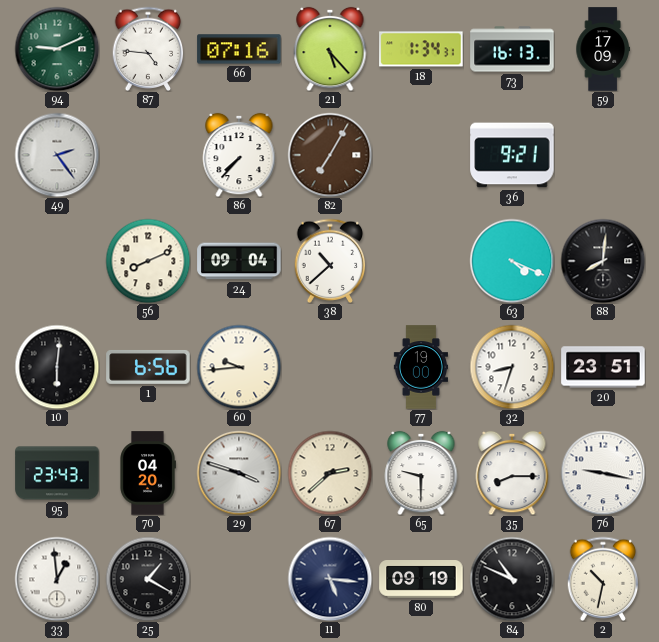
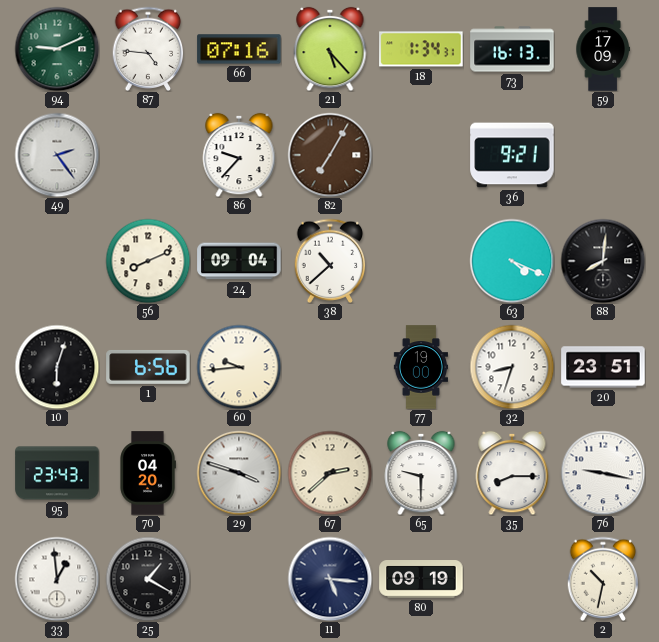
86: 7:37 -> 9:37 (239, 155)
10: 6:01 -> 6:03 (57, 367)
84: 10:49 -> none (512, 579)
